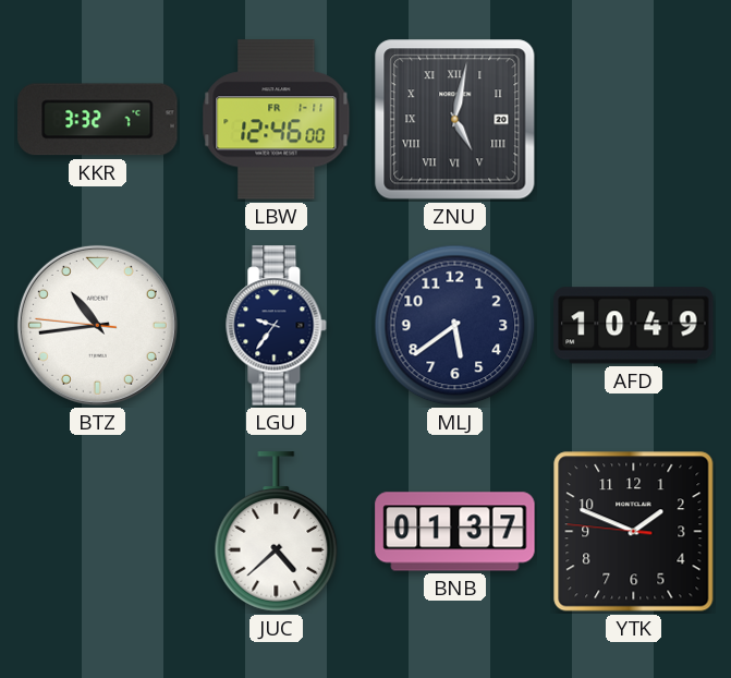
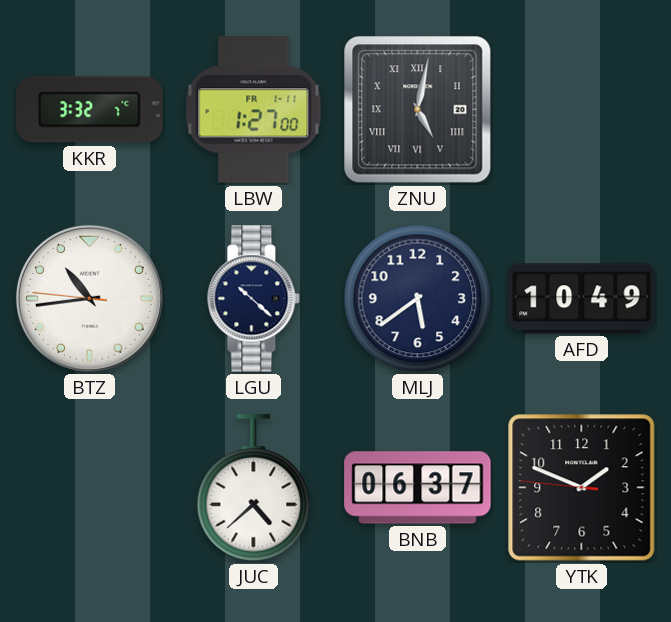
LBW: 12:46 -> 1:27 (254, 110)
LGU: 9:36 -> 10:22 (254, 299)
BNB: 01:37 -> 06:37 (418, 488)
